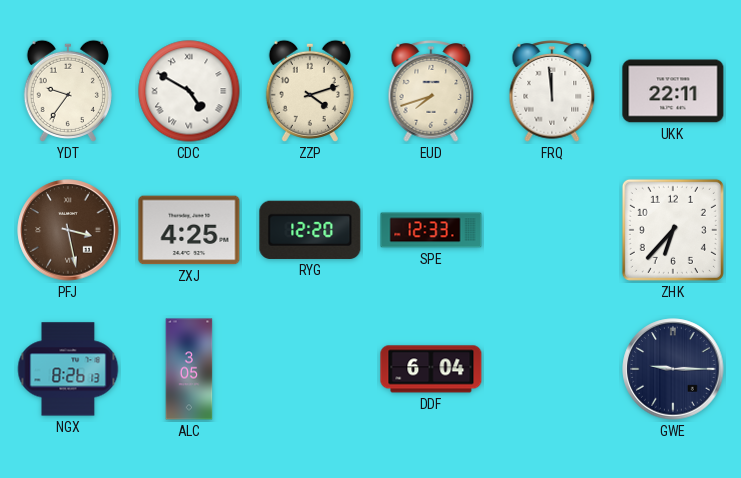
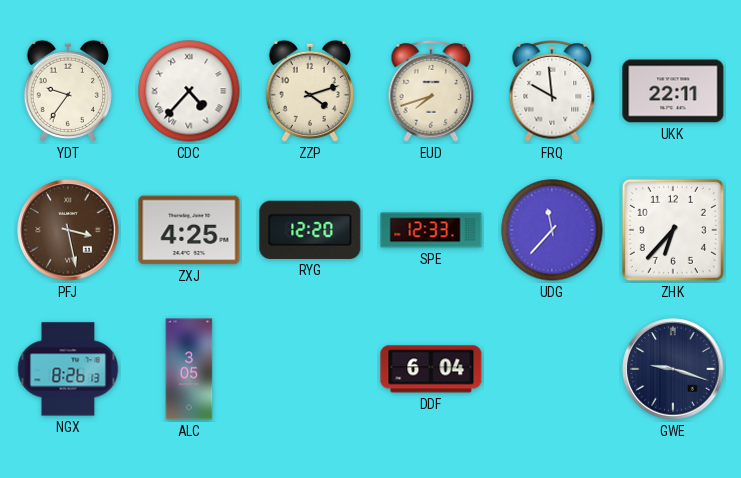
CDC: 4:50 -> 4:37 (189, 91)
FRQ: 11:59 -> 9:59 (552, 92)
UDG: none -> 11:37 (552, 230)
GWE: 9:15 -> 9:18 (673, 369)
